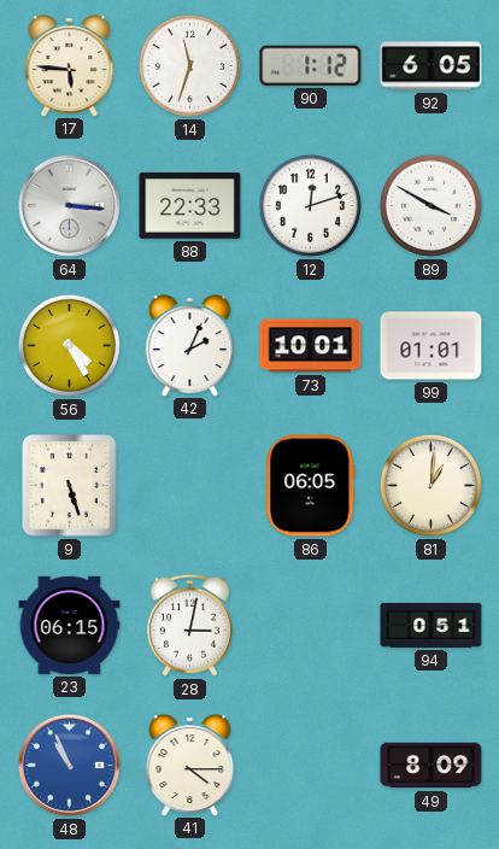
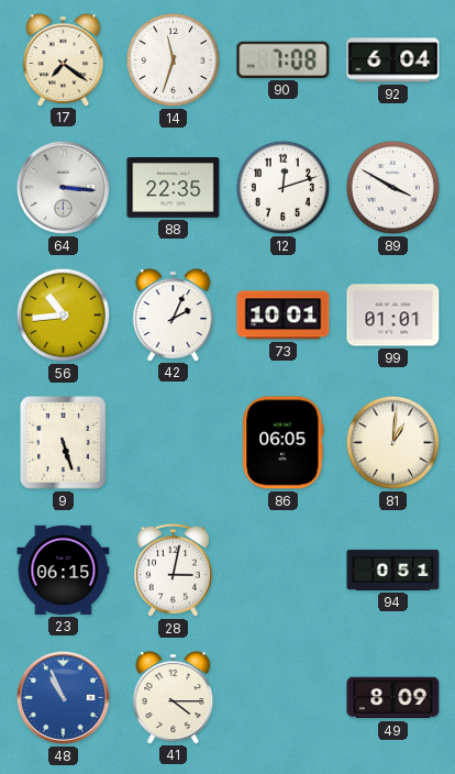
17: 5:46 -> 7:21 (64, 59)
90: 1:12 -> 7:08 (284, 59)
92: 6:05 -> 6:04 (393, 60)
88: 22:33 -> 22:35 (174, 188)
56: 4:25 -> 10:44 (63, 314)
